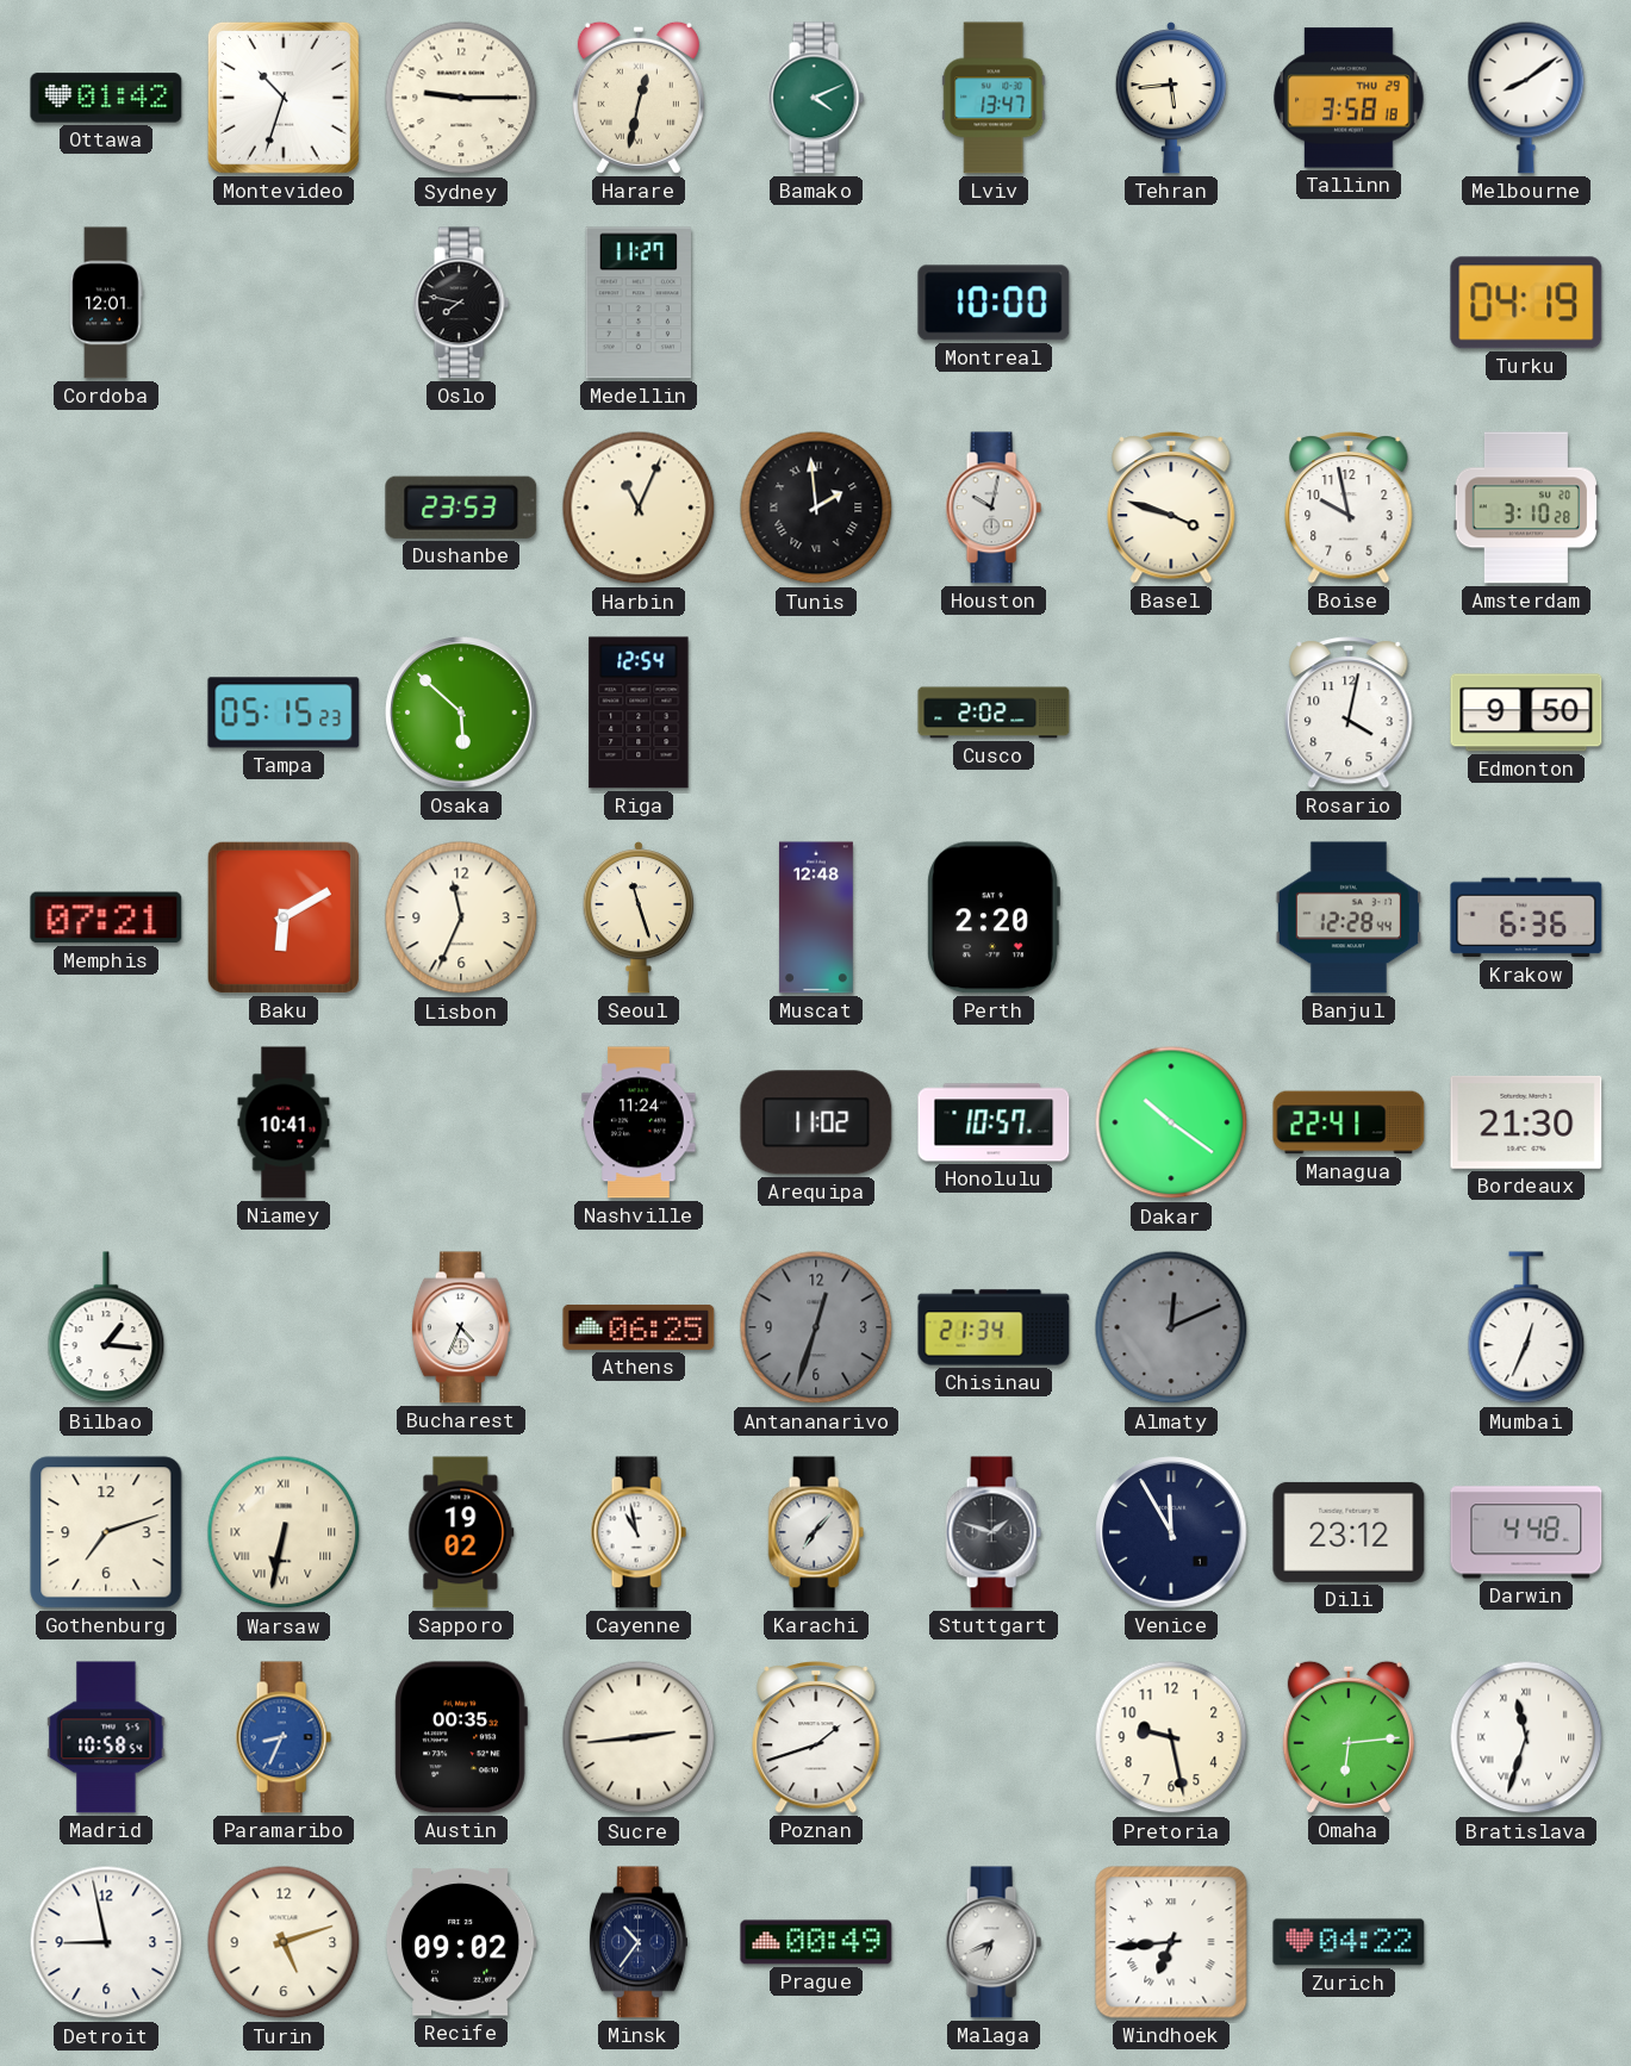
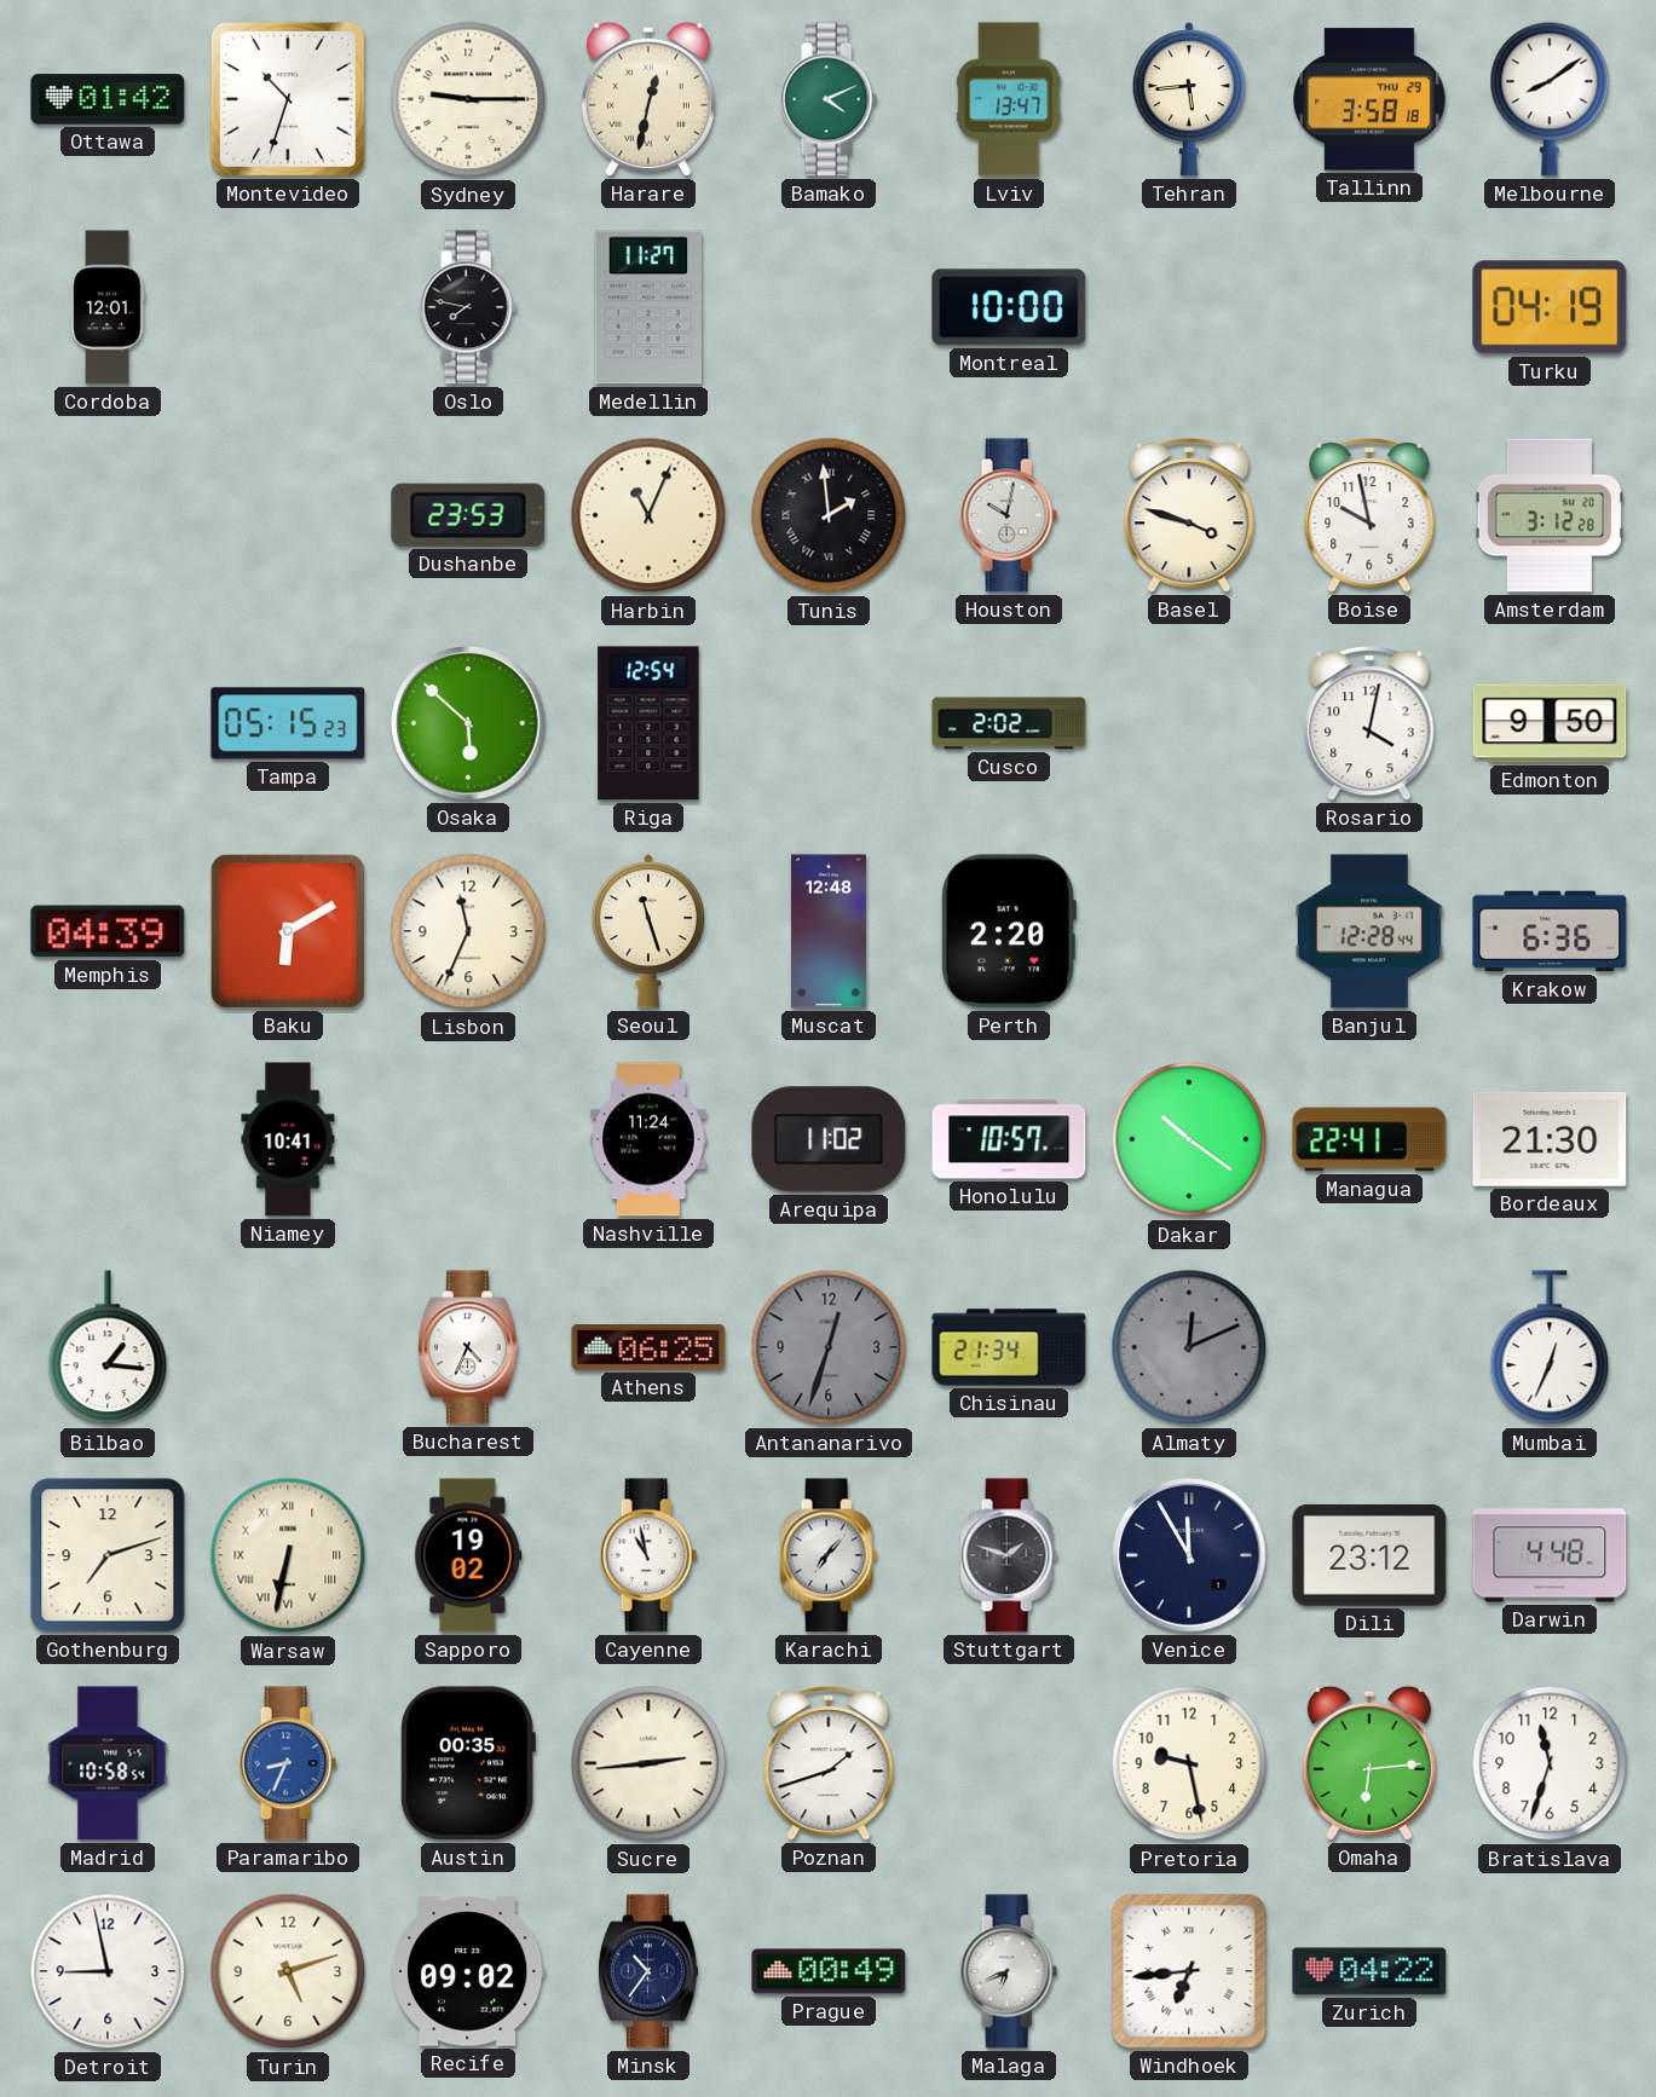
Amsterdam: 3:10 -> 3:12 (1548, 515)
Memphis: 07:21 -> 04:39 (108, 931)
Bratislava numerals: Roman -> Arabic (1550, 1763)
